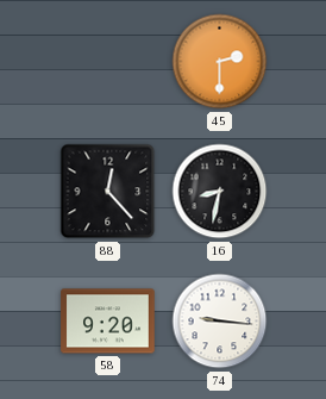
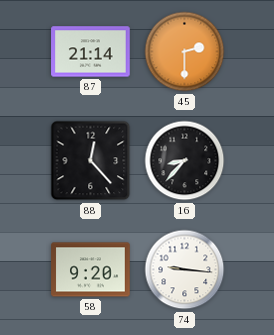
87: none -> 21:14 (91, 52)
16: 8:32 -> 8:37 (185, 161)
